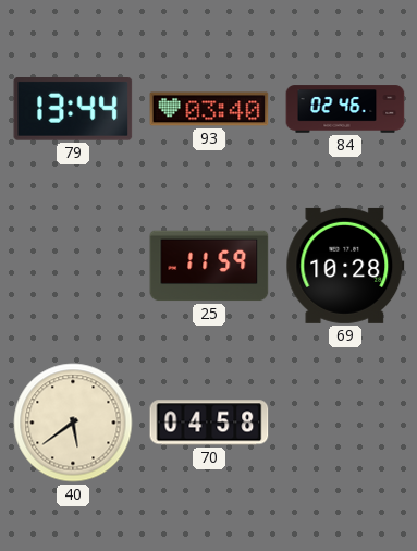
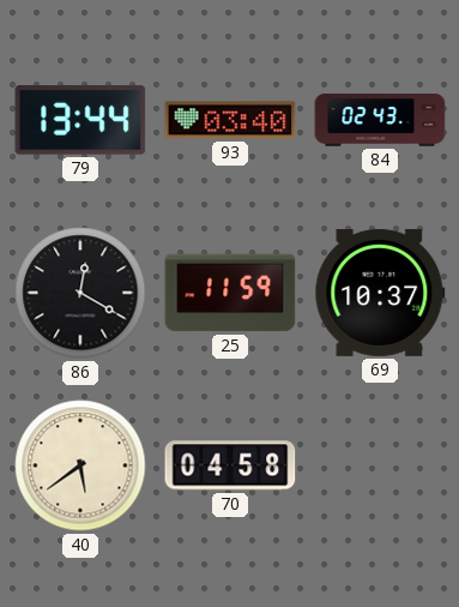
84: 02:46 -> 02:43 (380, 120)
86: none -> 12:20 (80, 293)
69: 10:28 -> 10:37 (380, 293)
